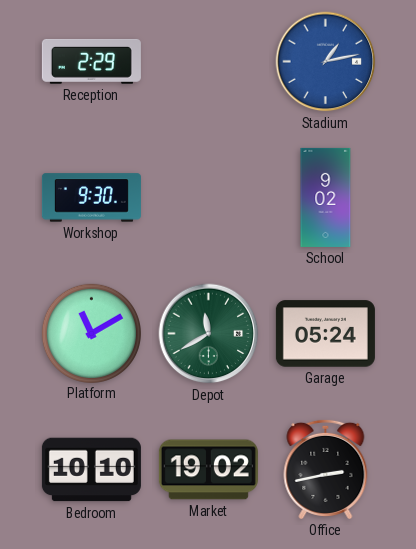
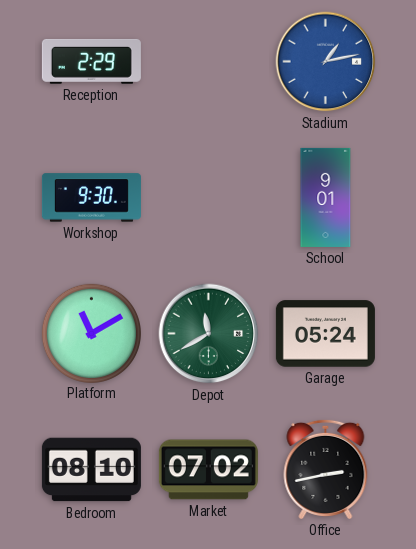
School: 9:02 -> 9:01 (326, 197)
Bedroom: 10:10 -> 08:10 (91, 470)
Market: 19:02 -> 07:02 (208, 470)
